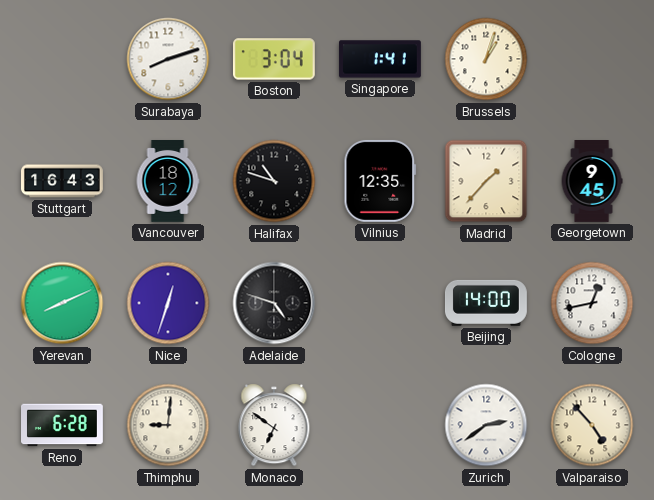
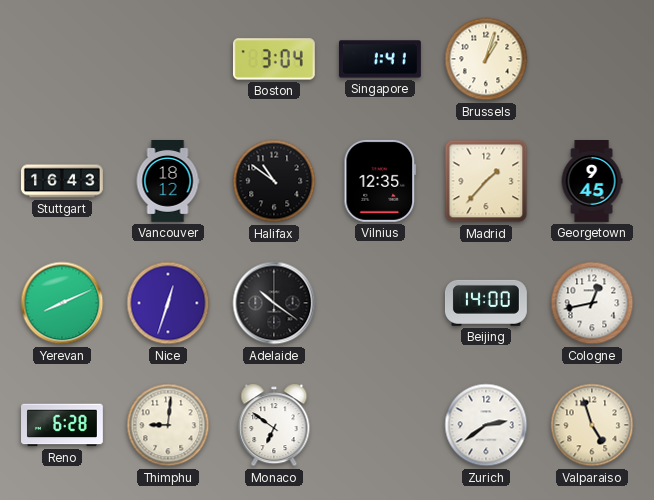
Surabaya: 8:12 -> none (168, 59)
Halifax: 10:48 -> 10:51 (274, 181)
Adelaide: 4:48 -> 10:21 (274, 303)
Valparaiso: 4:53 -> 4:57 (592, 425)
